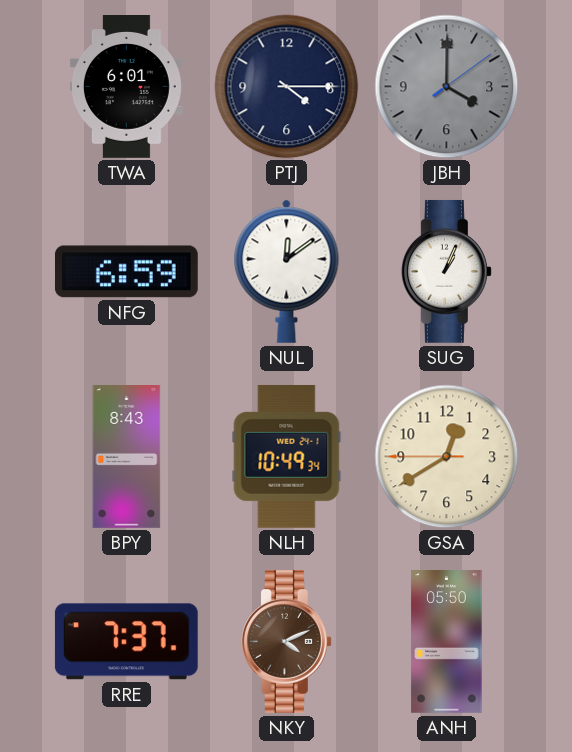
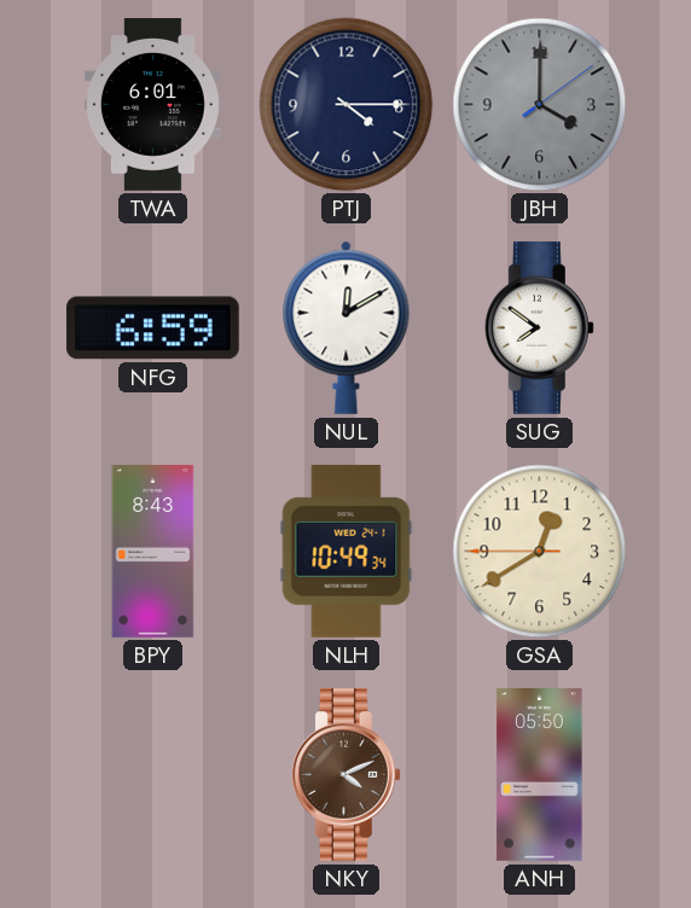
NUL: 12:09 -> 12:10 (347, 327)
SUG: 1:04 -> 7:51 (539, 327)
RRE: 7:37 -> none (126, 642)
